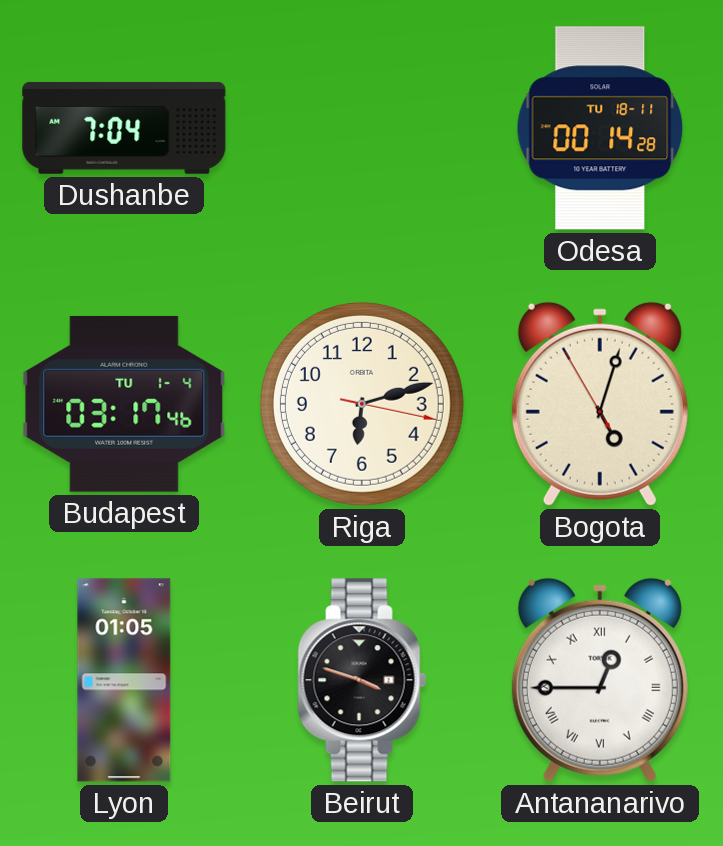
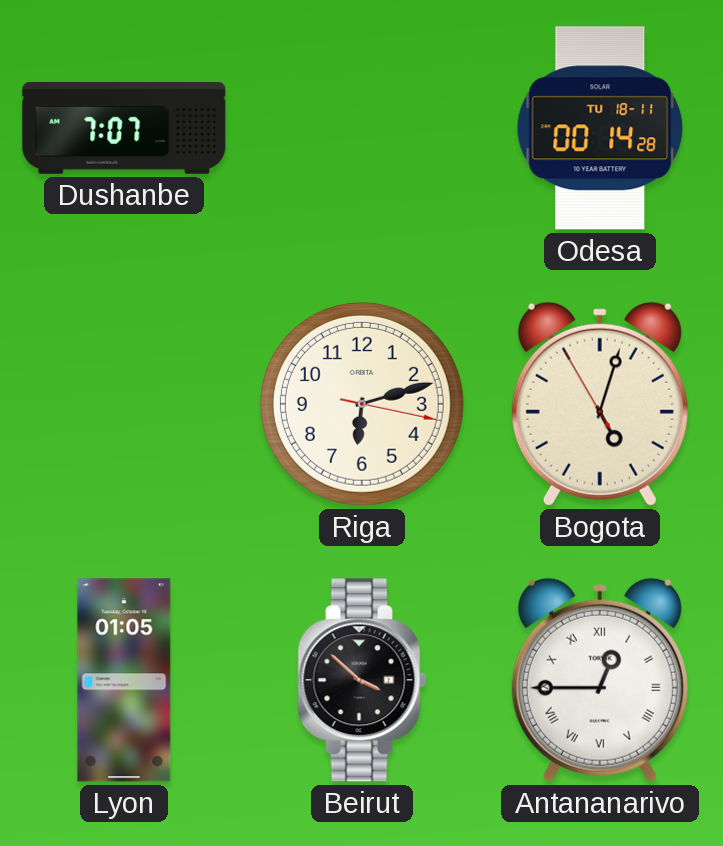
Dushanbe: 7:04 -> 7:07 (124, 128)
Budapest: 03:17 -> none (124, 404)
Beirut: 3:48 -> 3:52 (362, 680)
